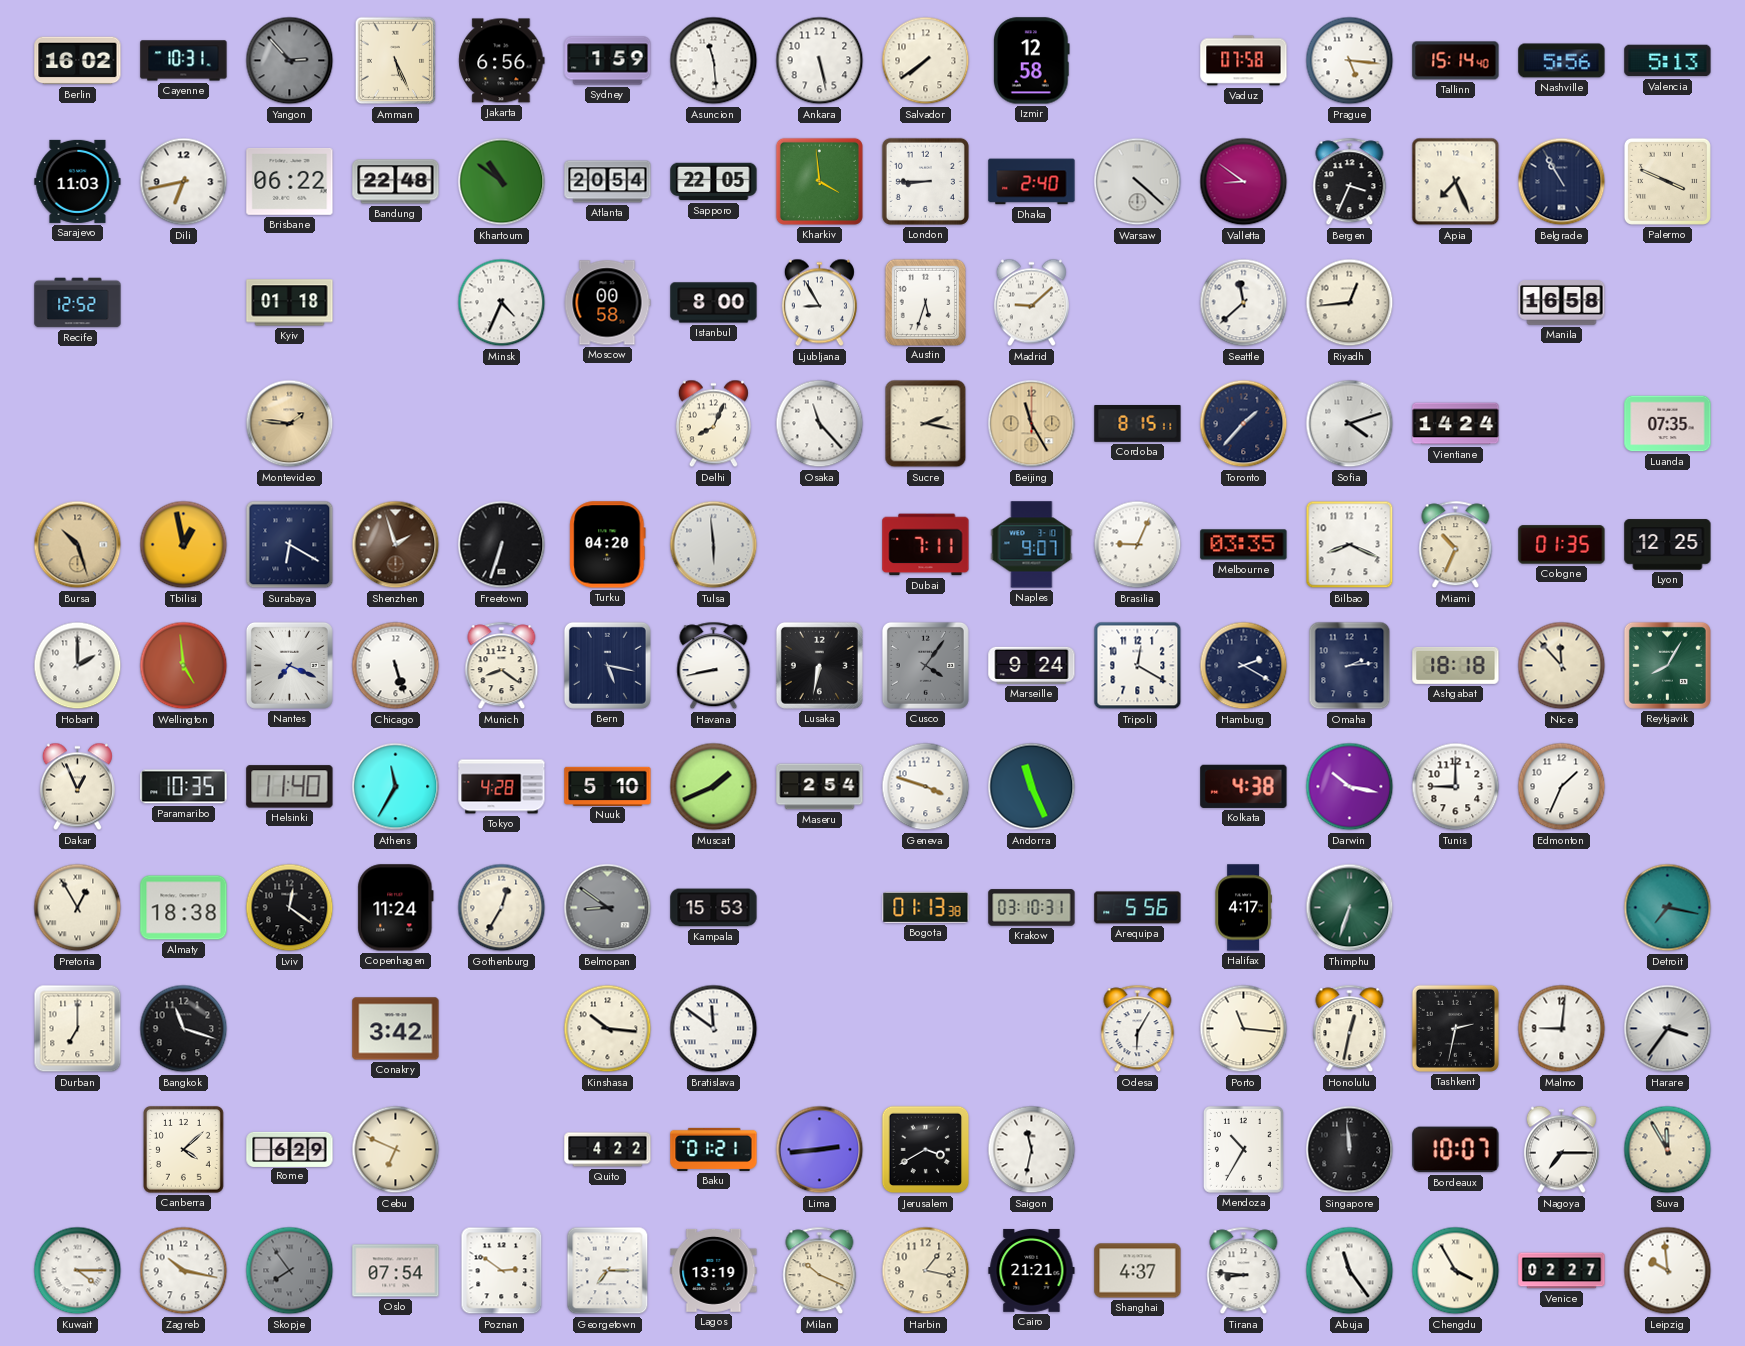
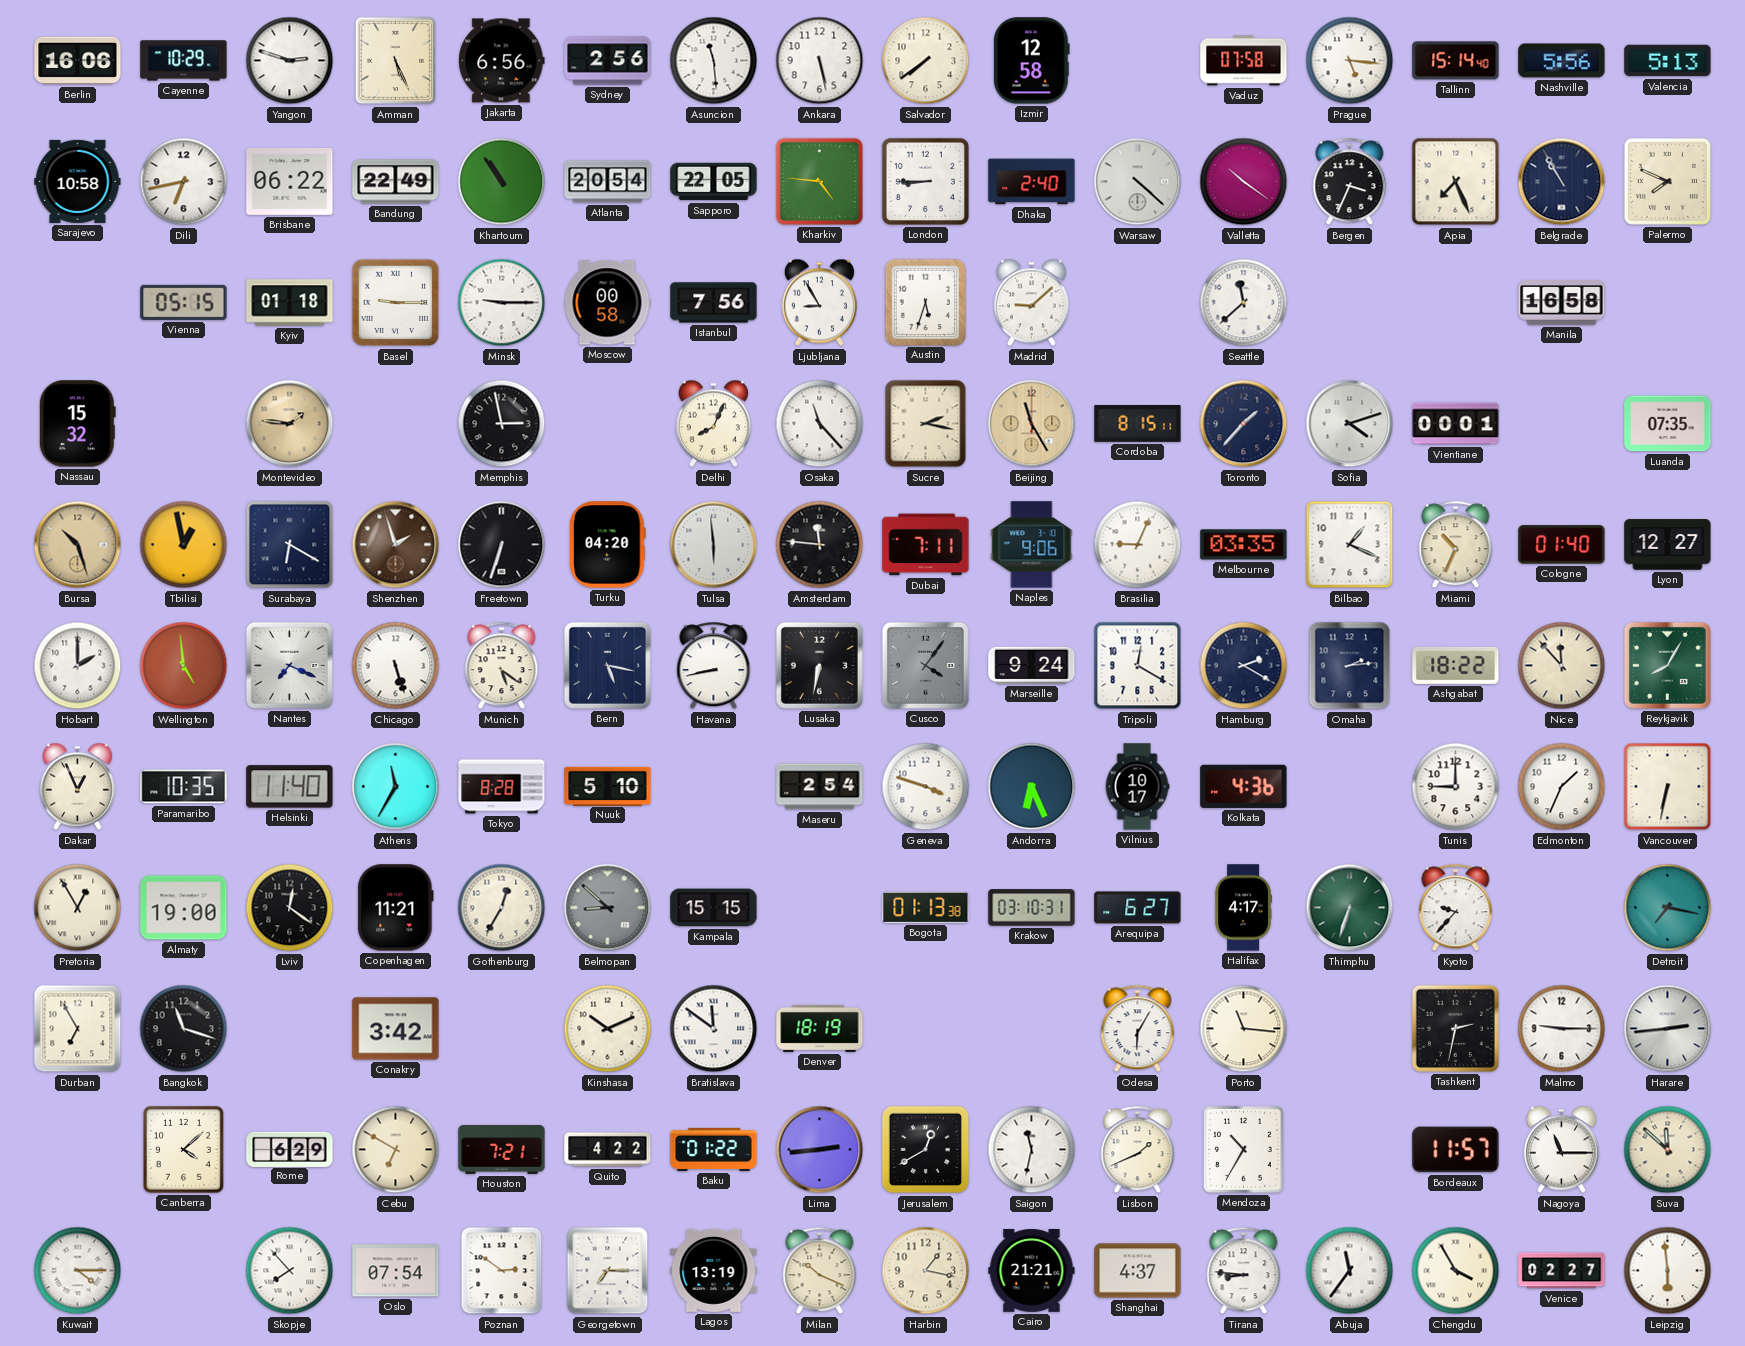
Berlin: 16:02 -> 16:06 (78, 61)
Cayenne: 10:31 -> 10:29 (184, 61)
Yangon: 2:53 -> 2:48 (290, 61)
Yangon dial: grey -> white (290, 61)
Sydney: 1:59 -> 2:56 (608, 61)
Sarajevo: 11:03 -> 10:58 (78, 181)
Bandung: 22:48 -> 22:49 (396, 182)
Khartoum: 10:51 -> 10:54 (502, 182)
Kharkiv: 3:59 -> 4:46 (819, 181)
Valletta: 8:51 -> 10:21 (1244, 182)
Palermo: 3:49 -> 7:49 (1667, 181)
Recife: 12:52 -> none (78, 303)
Vienna: none -> 05:15 (184, 302)
Basel: none -> 9:15 (396, 303)
Minsk: 4:34 -> 9:15 (502, 303)
Istanbul: 8:00 -> 7:56 (714, 303)
Riyadh: 12:44 -> none (1350, 303)
Nassau: none -> 15:32 (77, 424)
Memphis: none -> 2:58 (502, 424)
Vientiane: 14:24 -> 00:01 (1456, 424)
Amsterdam: none -> 11:46 (820, 545)
Naples: 9:07 -> 9:06 (1032, 545)
Bilbao: 8:19 -> 1:19 (1350, 545)
Cologne: 01:35 -> 01:40 (1562, 545)
Lyon: 12:25 -> 12:27 (1668, 545)
Munich: 8:21 -> 5:21 (502, 666)
Ashgabat: 18:18 -> 18:22 (1456, 665)
Tokyo: 4:28 -> 8:28 (502, 787)
Muscat: 1:41 -> none (714, 787)
Andorra: 11:26 -> 6:26 (1032, 787)
Vilnius: none -> 10:17 (1137, 787)
Kolkata: 4:38 -> 4:36 (1244, 786)
Darwin: 10:17 -> none (1350, 787)
Vancouver: none -> 6:32 (1668, 787)
Almaty: 18:38 -> 19:00 (184, 908)
Copenhagen: 11:24 -> 11:21 (396, 908)
Belmopan: 8:51 -> 8:52 (608, 908)
Kampala: 15:53 -> 15:15 (714, 908)
Arequipa: 5:56 -> 6:27 (1138, 908)
Kyoto: none -> 9:37 (1456, 908)
Durban: 7:00 -> 6:55 (78, 1029)
Kinshasa: 10:16 -> 10:11 (608, 1029)
Denver: none -> 18:19 (820, 1028)
Honolulu: 12:32 -> none (1350, 1029)
Malmo: 9:01 -> 9:15 (1562, 1029)
Harare: 3:36 -> 2:44 (1668, 1029)
Cebu: 6:49 -> 6:50 (396, 1150)
Houston: none -> 7:21 (502, 1149)
Baku: 01:21 -> 01:22 (714, 1149)
Jerusalem: 3:40 -> 12:40 (926, 1150)
Lisbon: none -> 1:41 (1138, 1150)
Singapore: 11:59 -> none (1350, 1150)
Bordeaux: 10:07 -> 11:57 (1456, 1150)
Nagoya: 7:15 -> 11:15 (1561, 1150)
Suva: 11:55 -> 11:52 (1668, 1150)
Zagreb: 10:17 -> none (184, 1271)
Skopje: 7:54 -> 7:53 (290, 1271)
Skopje dial: grey -> white (290, 1271)
Abuja: 11:24 -> 11:36 (1350, 1271)
Leipzig: 9:59 -> 5:59 (1668, 1271)
